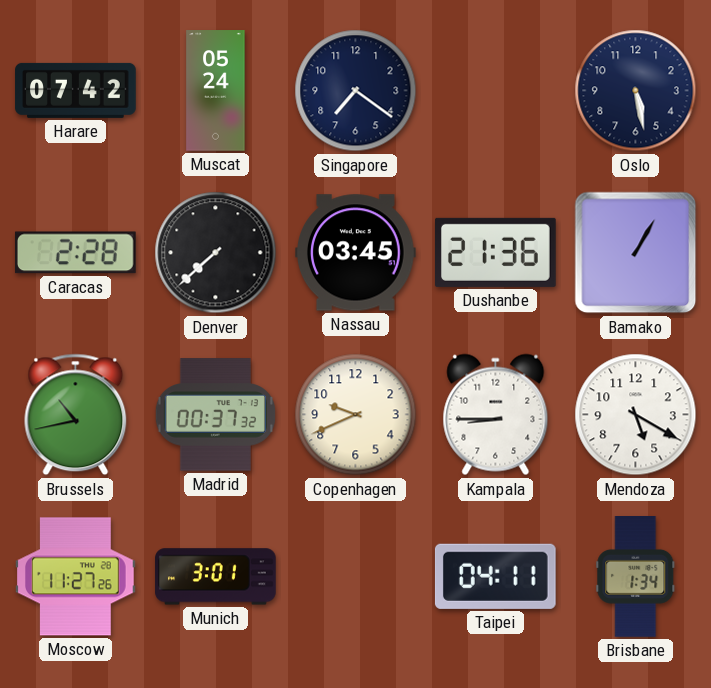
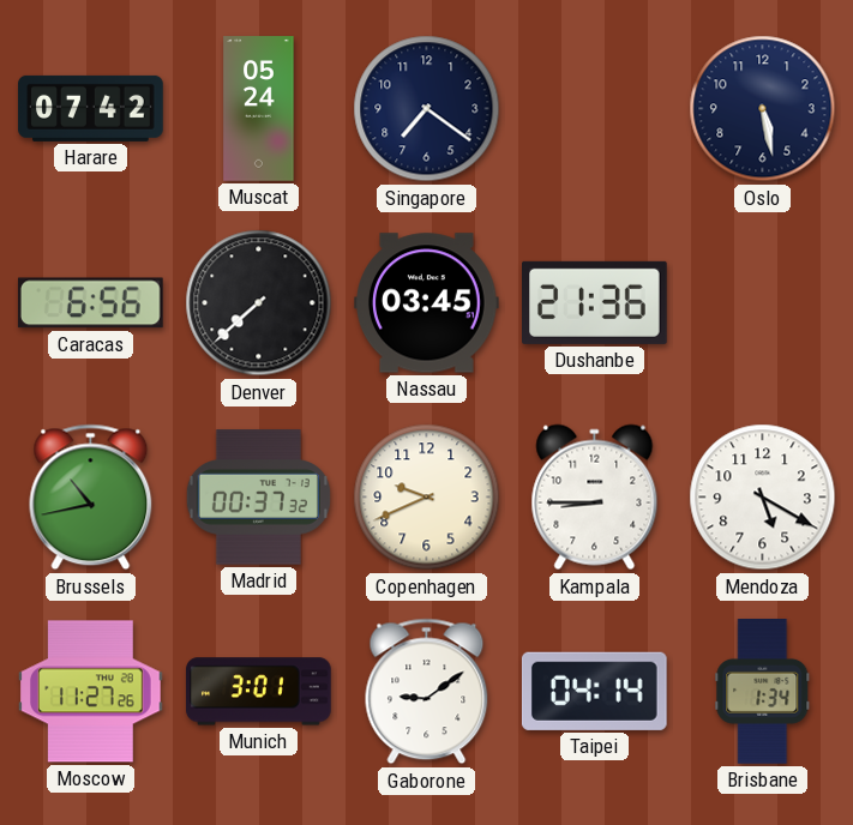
Caracas: 2:28 -> 6:56 (90, 303)
Bamako: 1:05 -> none (636, 253)
Gaborone: none -> 9:09 (427, 692)
Taipei: 04:11 -> 04:14 (594, 691)
